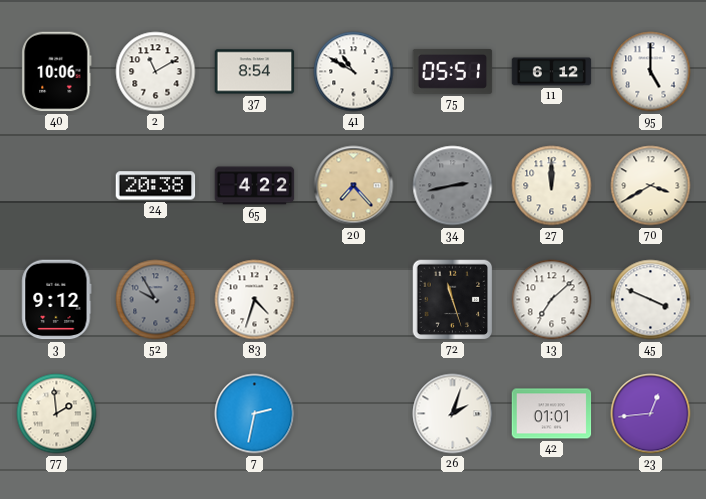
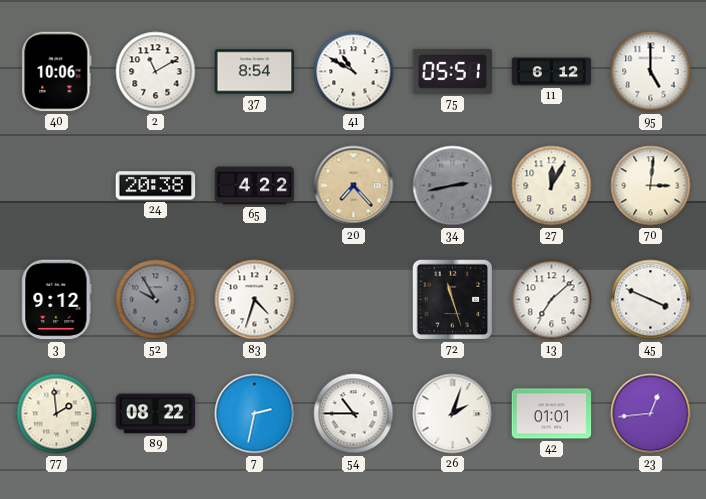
27: 12:00 -> 12:05 (552, 186)
70: 3:40 -> 3:01 (651, 186)
89: none -> 08:22 (156, 414)
54: none -> 10:45 (354, 414)
